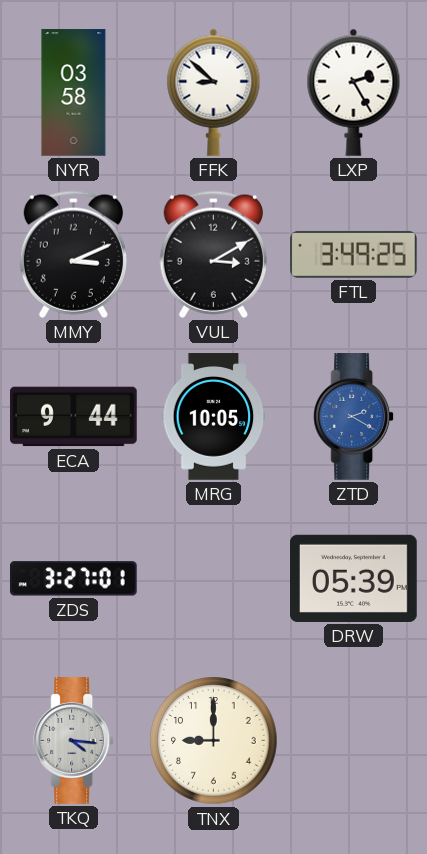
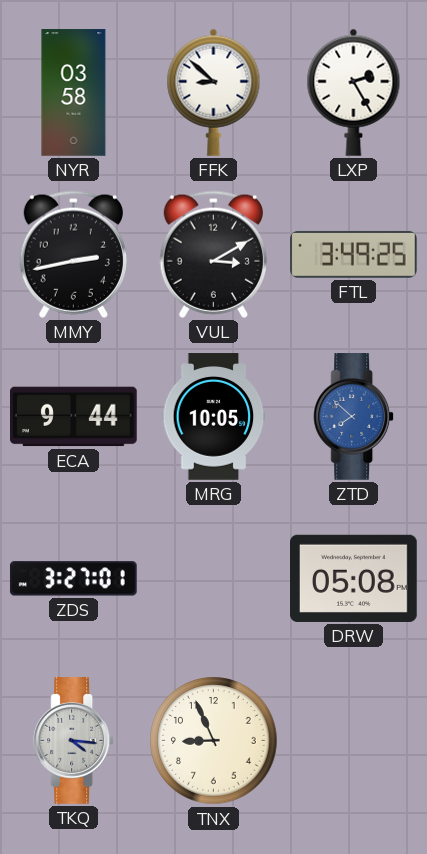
MMY: 3:11 -> 2:43 (73, 254)
ZTD: 2:20 -> 7:52 (354, 417)
DRW: 05:39 -> 05:08 (354, 578)
TNX: 9:00 -> 8:56 (214, 741)
